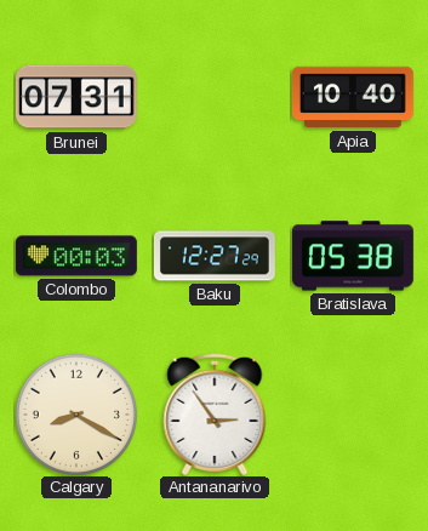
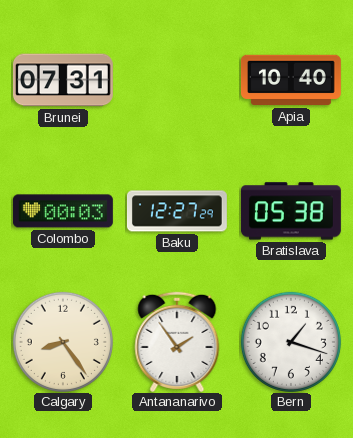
Calgary: 8:20 -> 8:24 (63, 342)
Antananarivo: 2:54 -> 1:54 (177, 342)
Bern: none -> 1:18 (291, 342)
